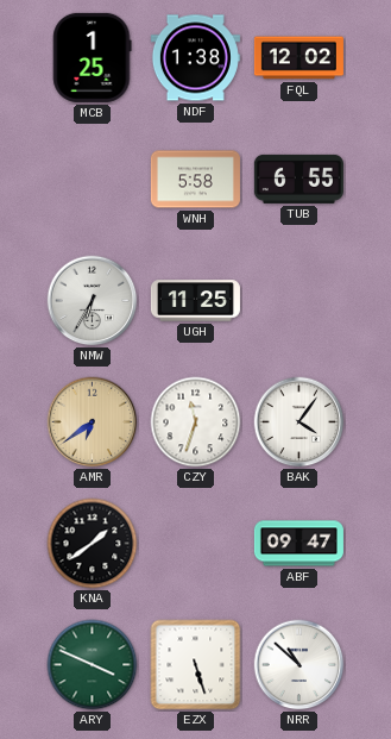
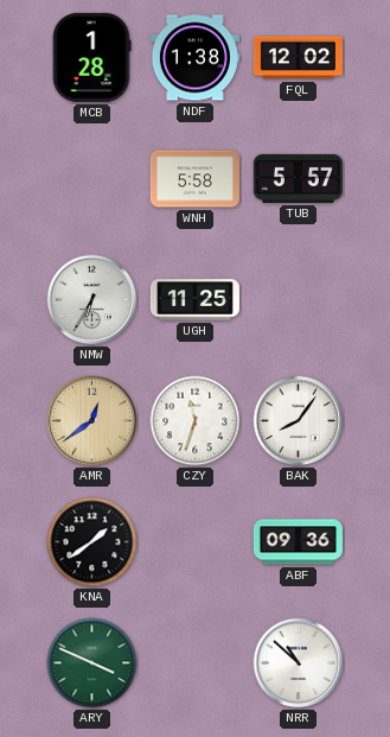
MCB: 1:25 -> 1:28 (92, 57)
TUB: 6:55 -> 5:57 (298, 178)
AMR: 6:39 -> 12:39 (92, 421)
BAK: 4:06 -> 8:06 (299, 421)
ABF: 09:47 -> 09:36 (298, 542)
EZX: 5:27 -> none (196, 665)
